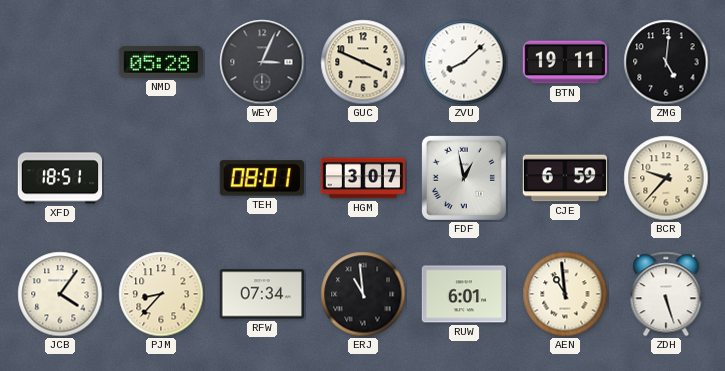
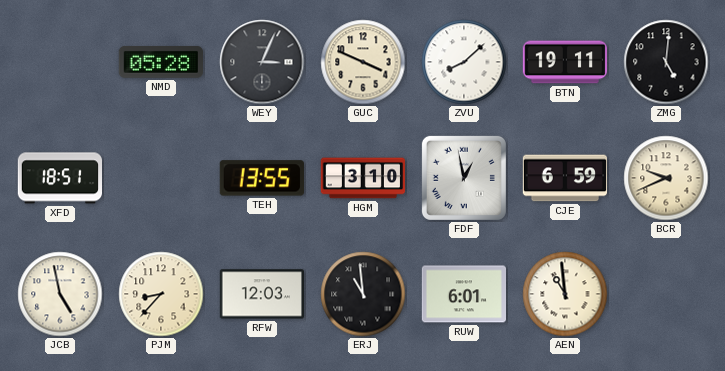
TEH: 08:01 -> 13:55 (262, 178)
HGM: 3:07 -> 3:10 (363, 178)
BCR: 9:37 -> 9:41 (666, 178)
JCB: 4:06 -> 4:58 (60, 294)
RFW: 07:34 -> 12:03 (261, 294)
ZDH: 5:27 -> none (666, 294)
